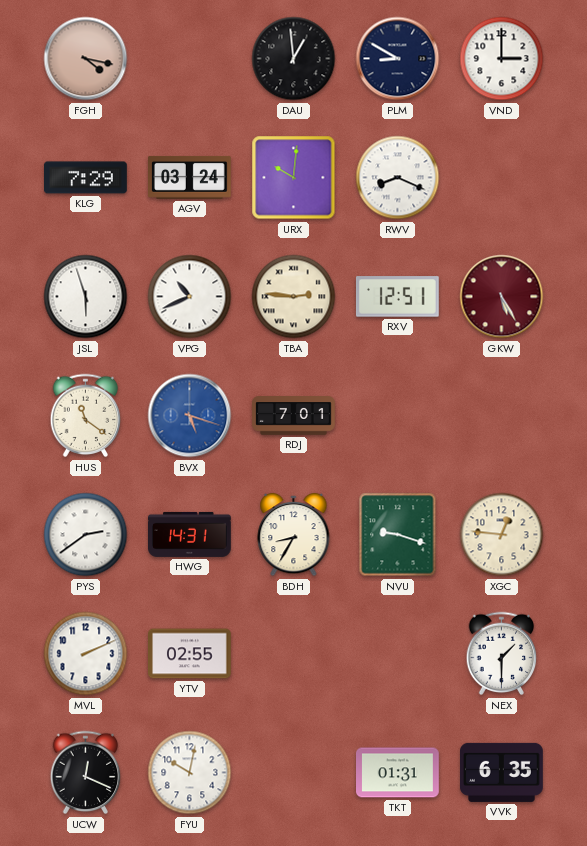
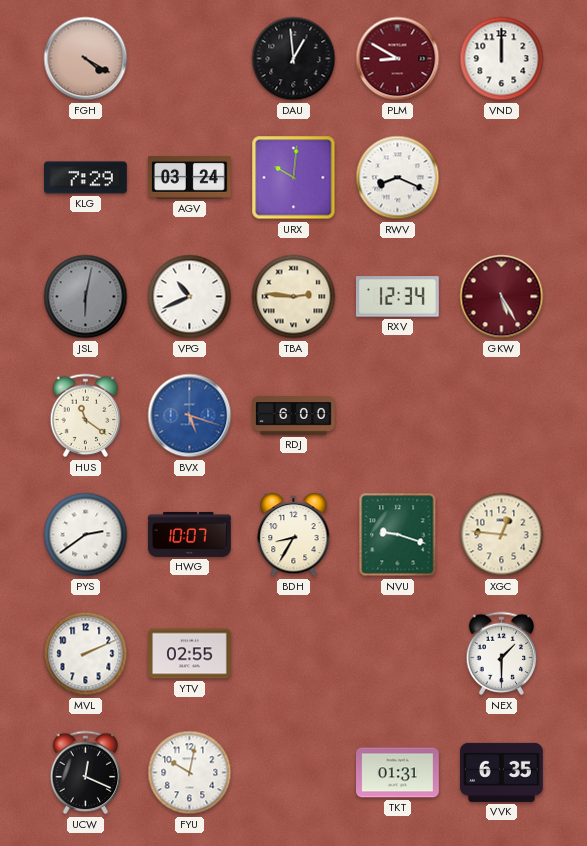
FGH: 4:17 -> 4:20 (86, 59)
PLM dial: navy -> burgundy (398, 59)
VND: 3:00 -> 12:00 (502, 59)
JSL: 5:57 -> 6:02 (86, 297)
JSL dial: white -> grey (86, 297)
RXV: 12:51 -> 12:34 (397, 297)
RDJ: 7:01 -> 6:00 (294, 416)
HWG: 14:31 -> 10:07 (190, 534)
